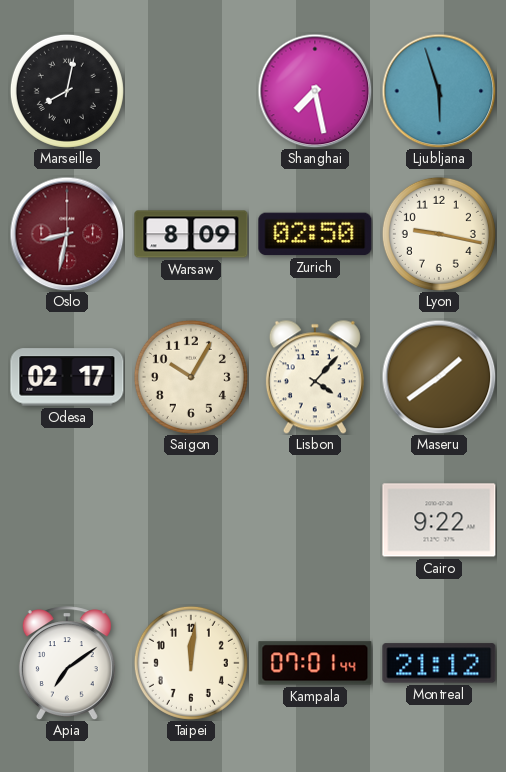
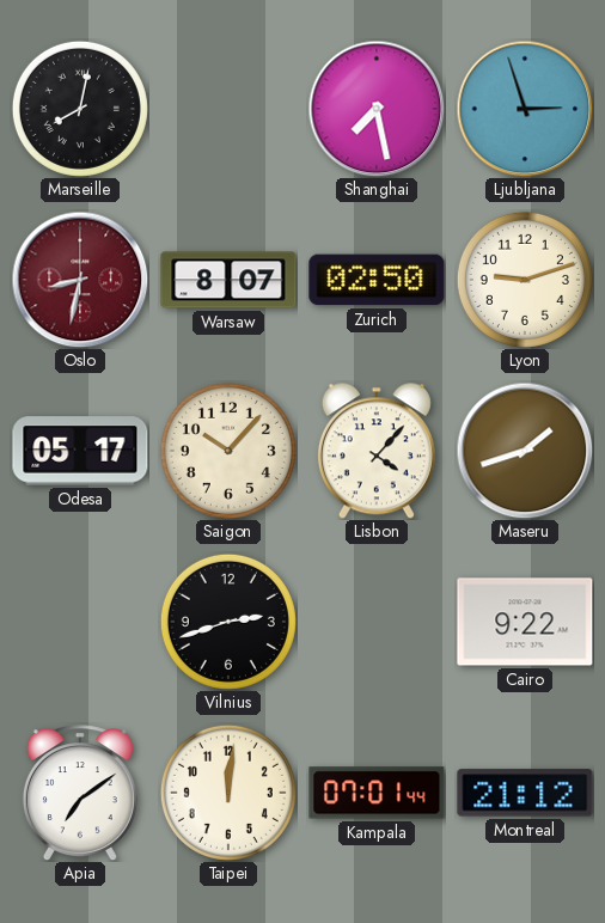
Ljubljana: 5:57 -> 2:57 (525, 109)
Warsaw: 8:09 -> 8:07 (228, 280)
Lyon: 9:17 -> 9:12 (525, 280)
Odesa: 02:17 -> 05:17 (80, 451)
Saigon: 10:05 -> 10:07 (228, 451)
Maseru: 1:39 -> 1:42 (525, 451)
Vilnius: none -> 2:42 (228, 622)
